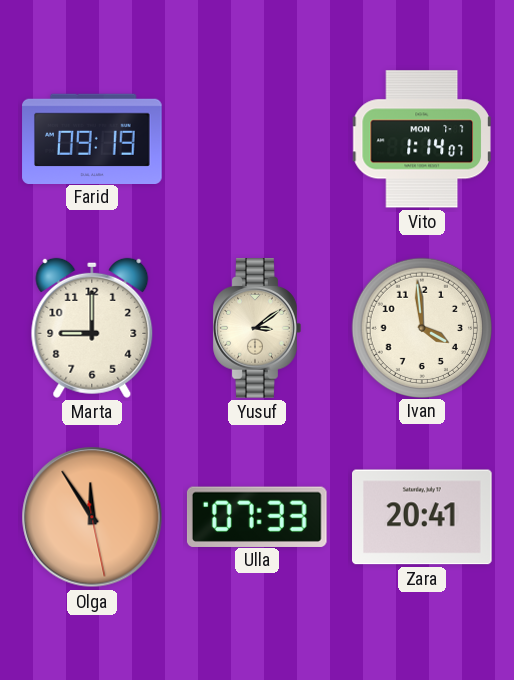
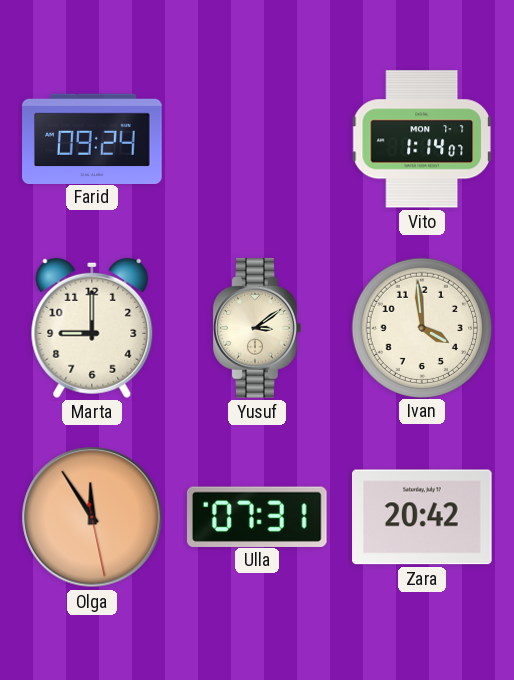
Farid: 09:19 -> 09:24 (92, 138)
Ulla: 07:33 -> 07:31 (257, 516)
Zara: 20:41 -> 20:42 (422, 517)
